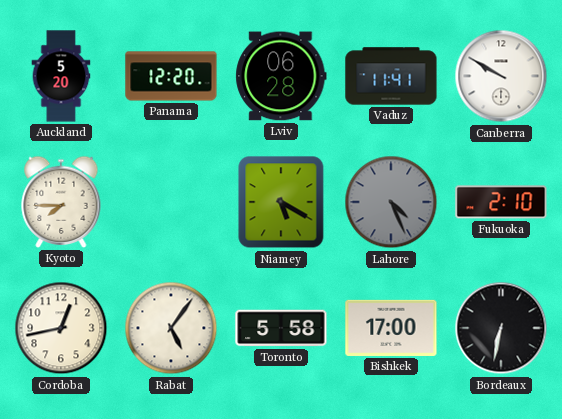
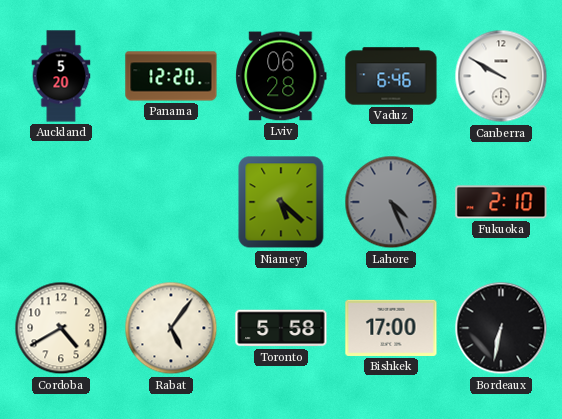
Vaduz: 11:41 -> 6:46 (391, 76)
Kyoto: 7:45 -> none (61, 202)
Niamey: 5:20 -> 5:22 (281, 202)
Cordoba: 12:43 -> 4:40 (61, 328)
